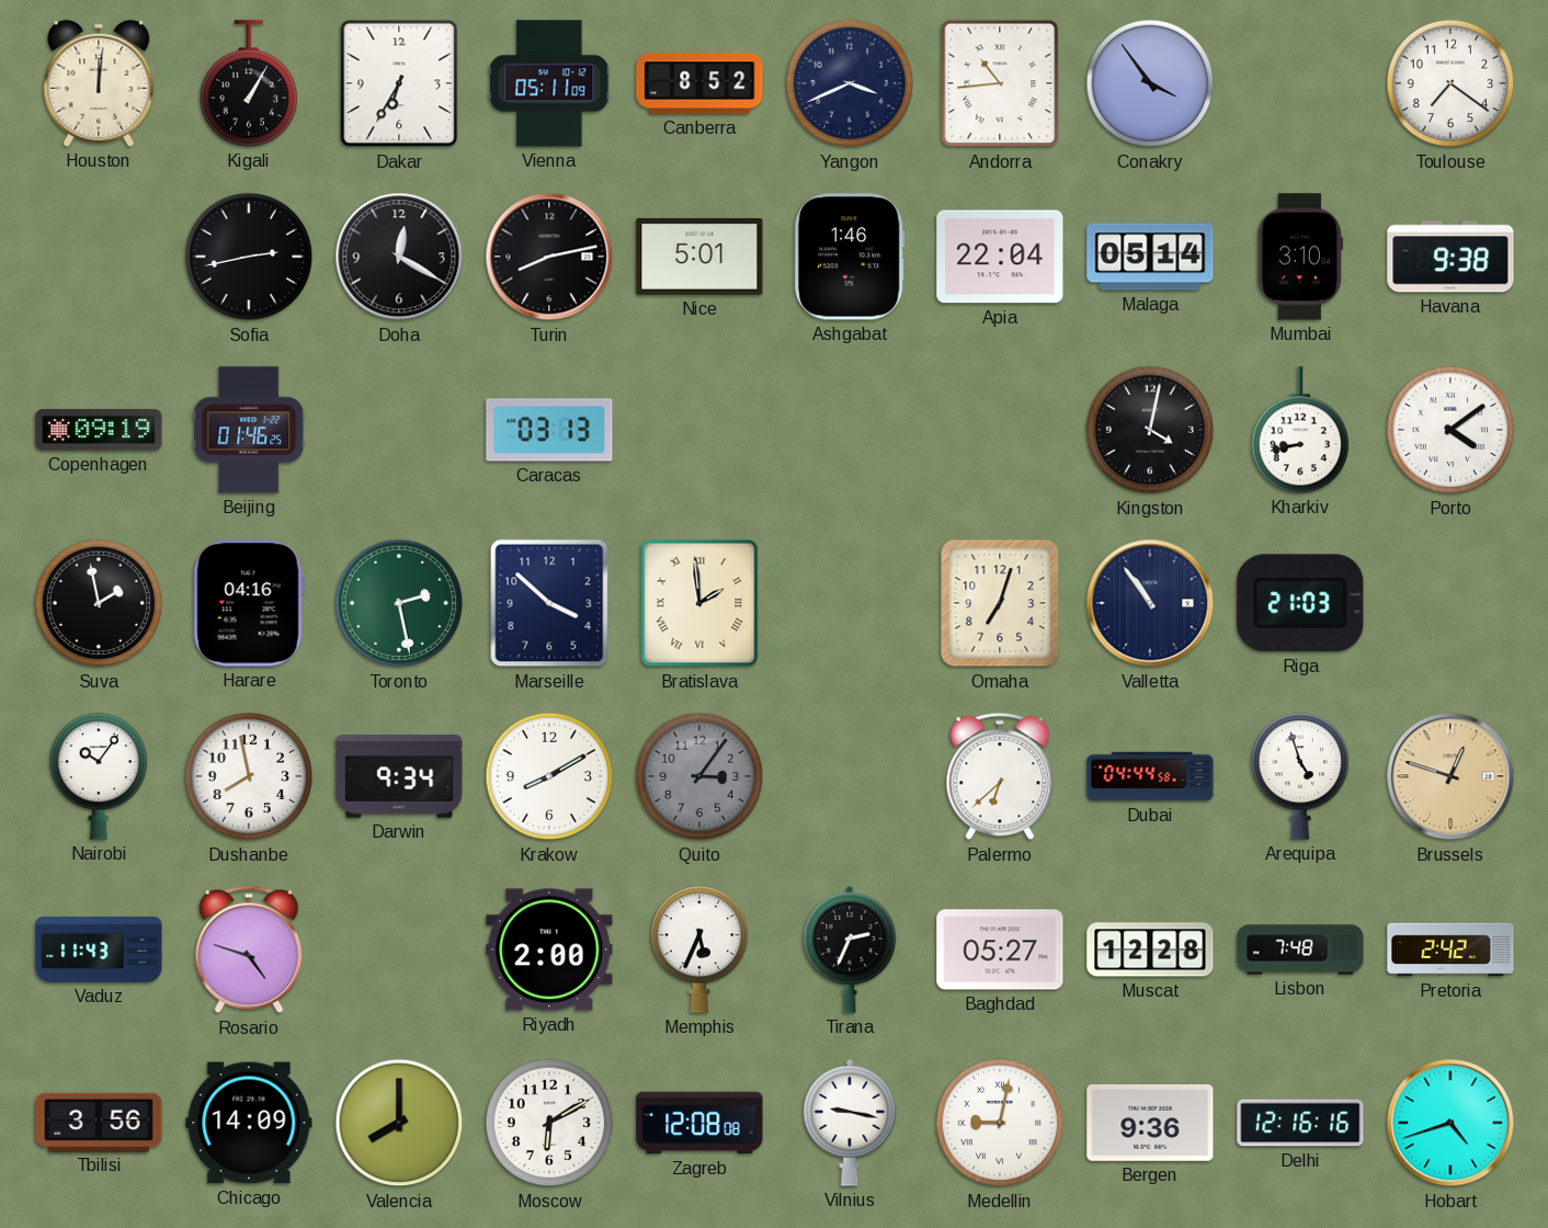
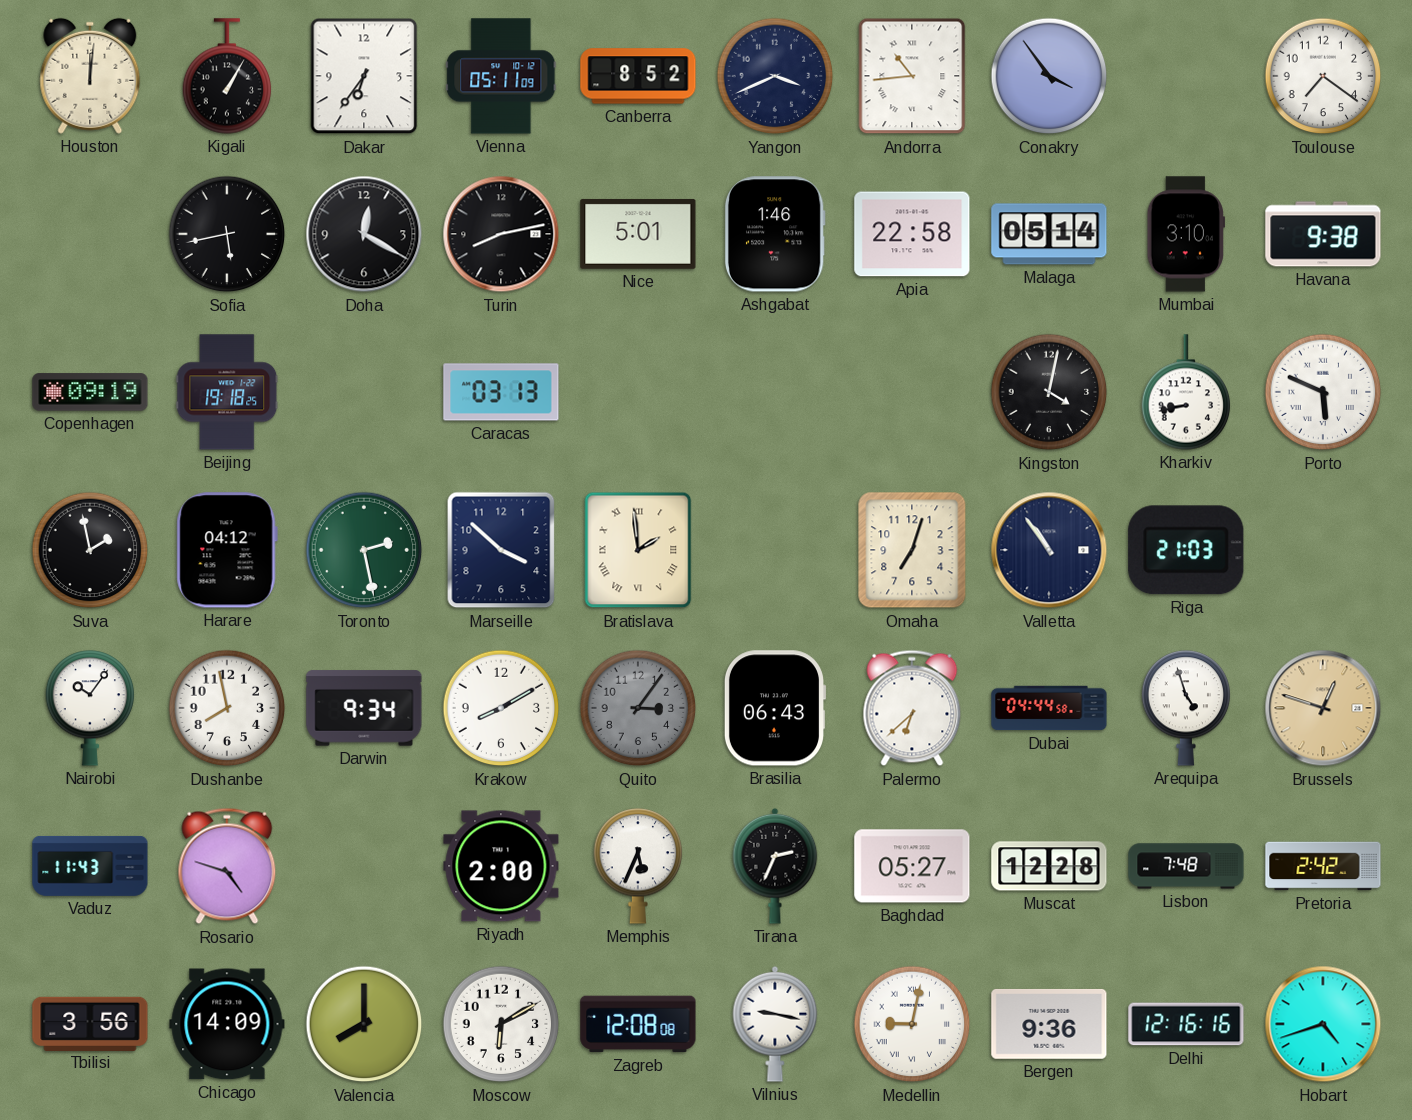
Dakar: 6:35 -> 6:36 (364, 76)
Sofia: 2:43 -> 5:43 (227, 234)
Apia: 22:04 -> 22:58 (912, 234)
Beijing: 01:46 -> 19:18 (227, 392)
Porto: 4:09 -> 5:49 (1323, 392)
Harare: 04:16 -> 04:12 (227, 550)
Brasilia: none -> 06:43 (775, 708)
